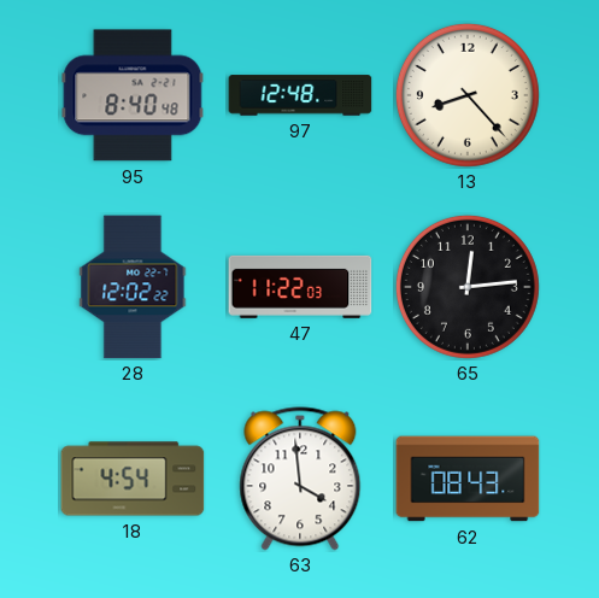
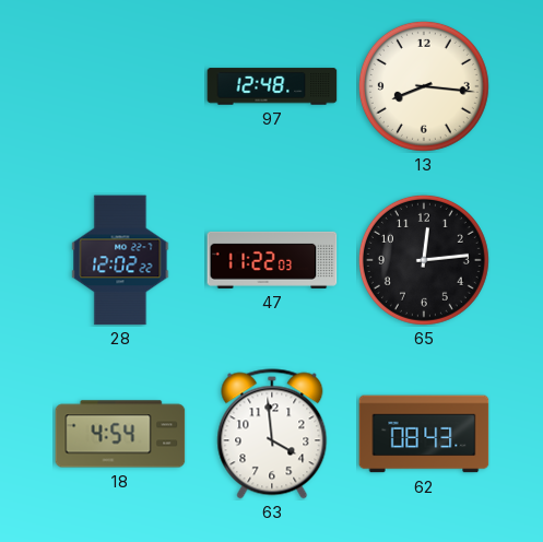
95: 8:40 -> none (133, 95)
13: 8:23 -> 8:16 (424, 86)
